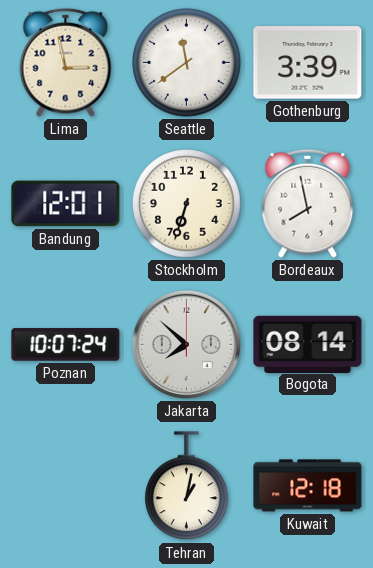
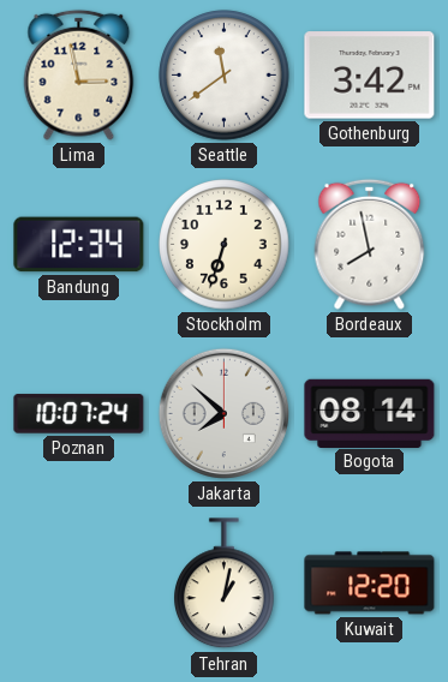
Gothenburg: 3:39 -> 3:42 (370, 76)
Bandung: 12:01 -> 12:34 (79, 245)
Kuwait: 12:18 -> 12:20 (370, 584)
